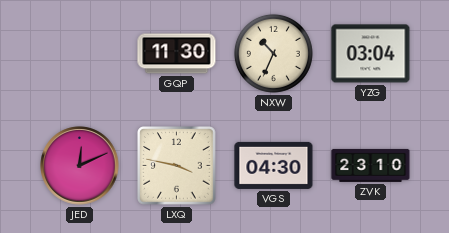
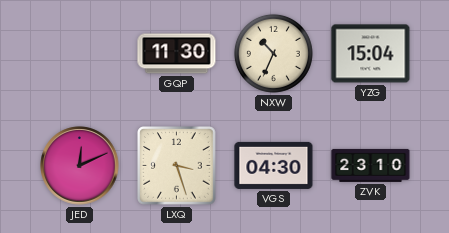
YZG: 03:04 -> 15:04 (371, 54)
LXQ: 3:47 -> 3:27 (177, 166)
